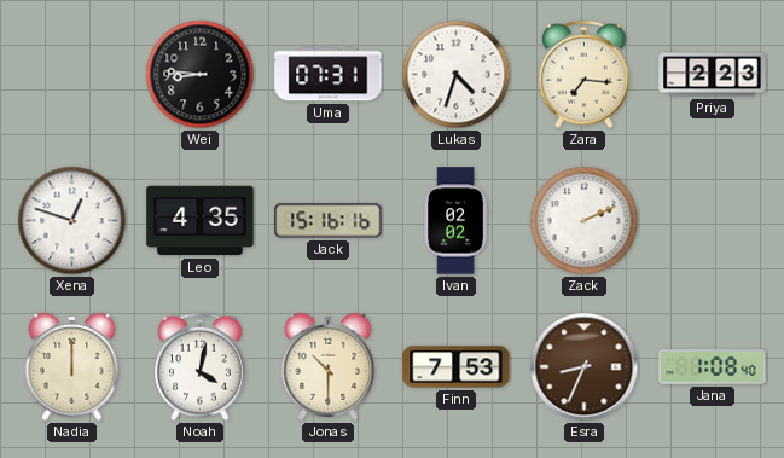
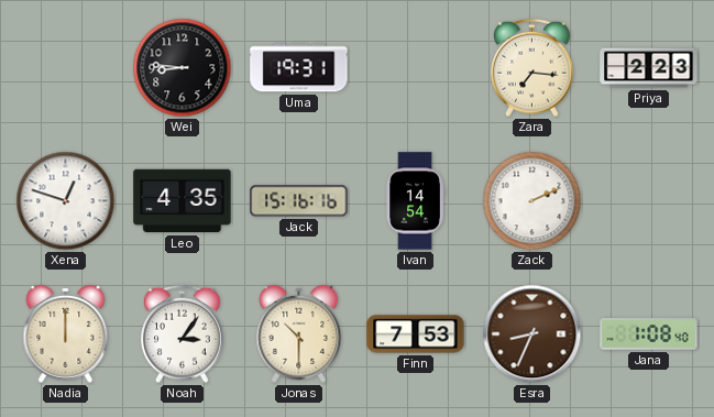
Uma: 07:31 -> 19:31 (299, 68)
Lukas: 4:33 -> none (457, 75)
Ivan: 02:02 -> 14:54 (415, 201)
Noah: 4:02 -> 3:06 (183, 334)
